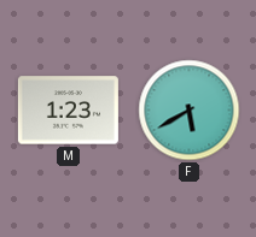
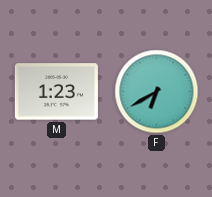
F: 5:40 -> 6:40 (157, 92)
